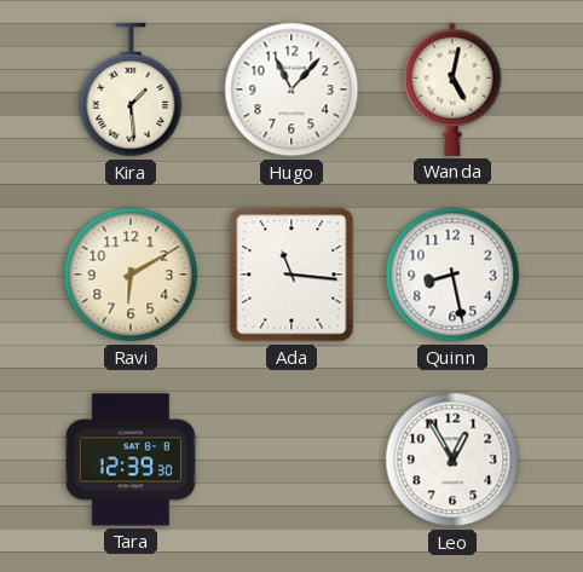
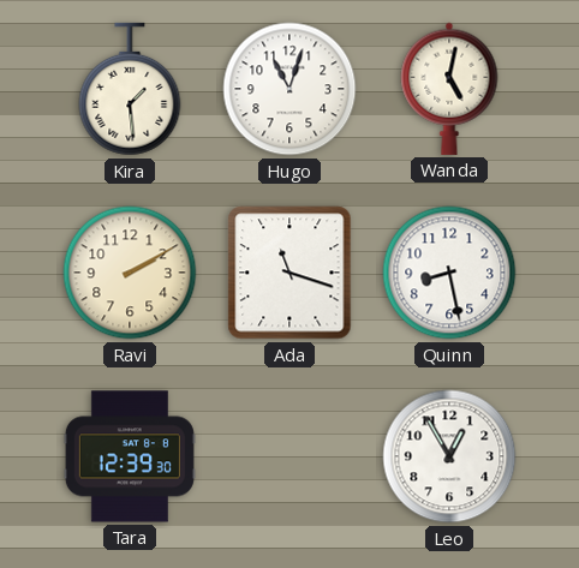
Hugo: 11:07 -> 11:03 (289, 89)
Ravi: 6:10 -> 2:10 (130, 273)
Ada: 11:16 -> 11:18 (289, 273)
